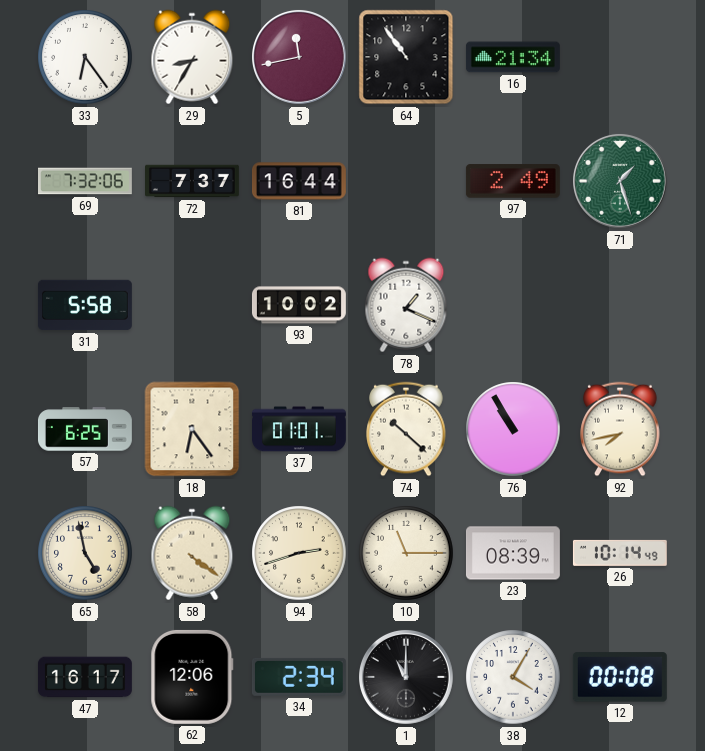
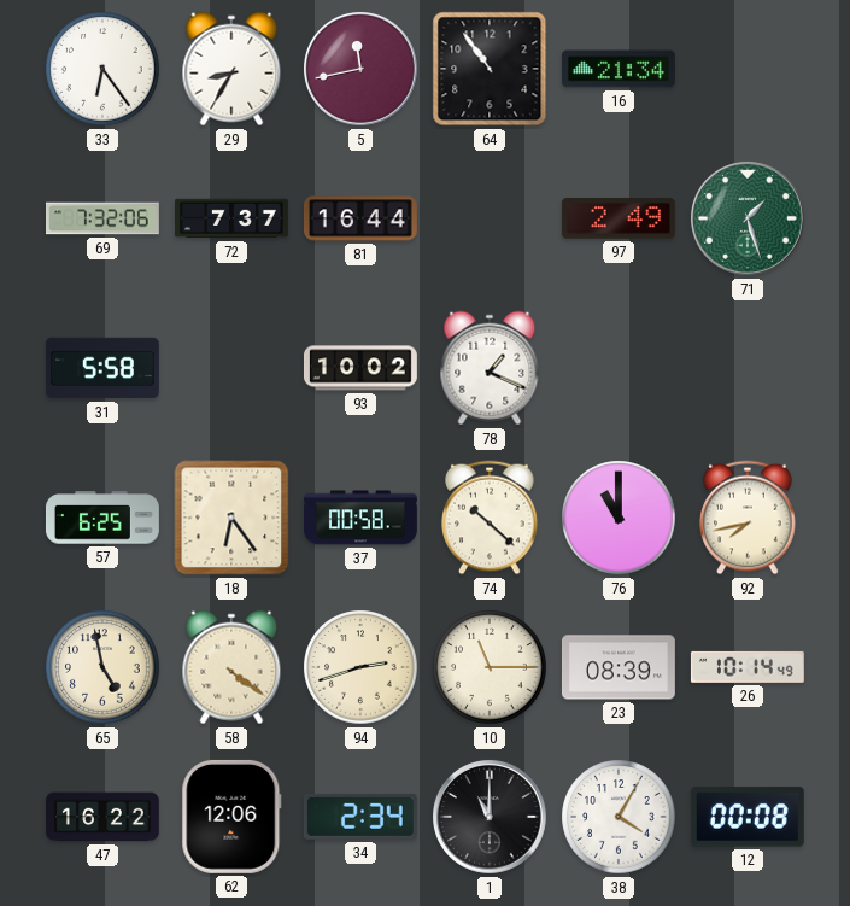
37: 01:01 -> 00:58 (362, 518)
76: 10:55 -> 11:00 (619, 518)
47: 16:17 -> 16:22 (102, 817)
